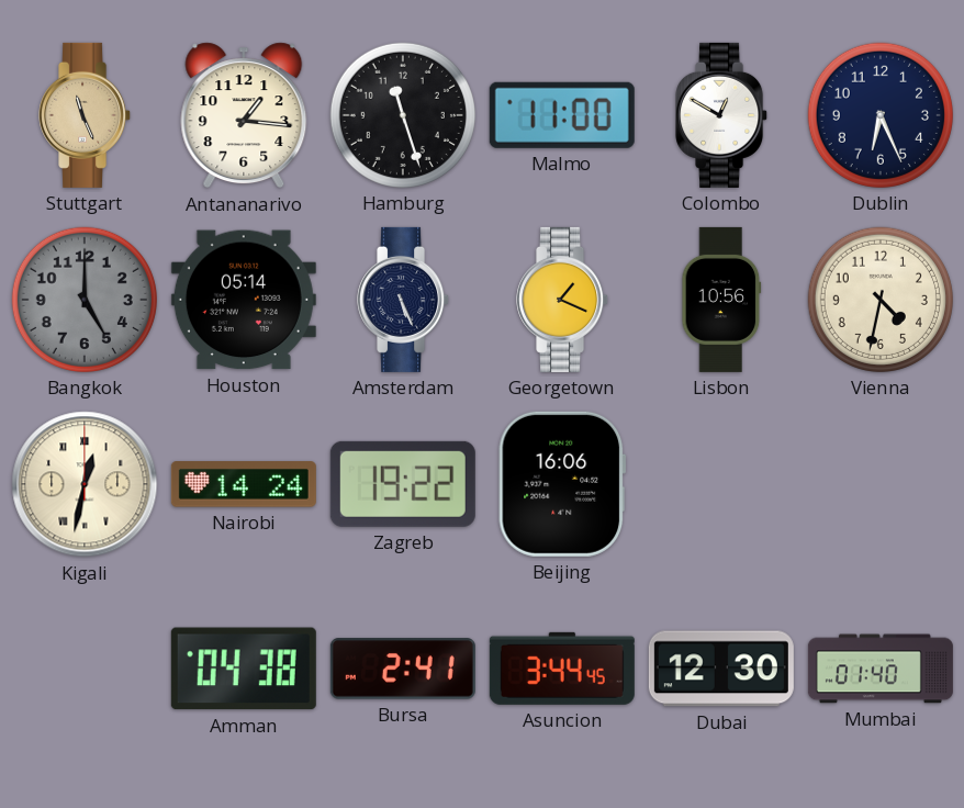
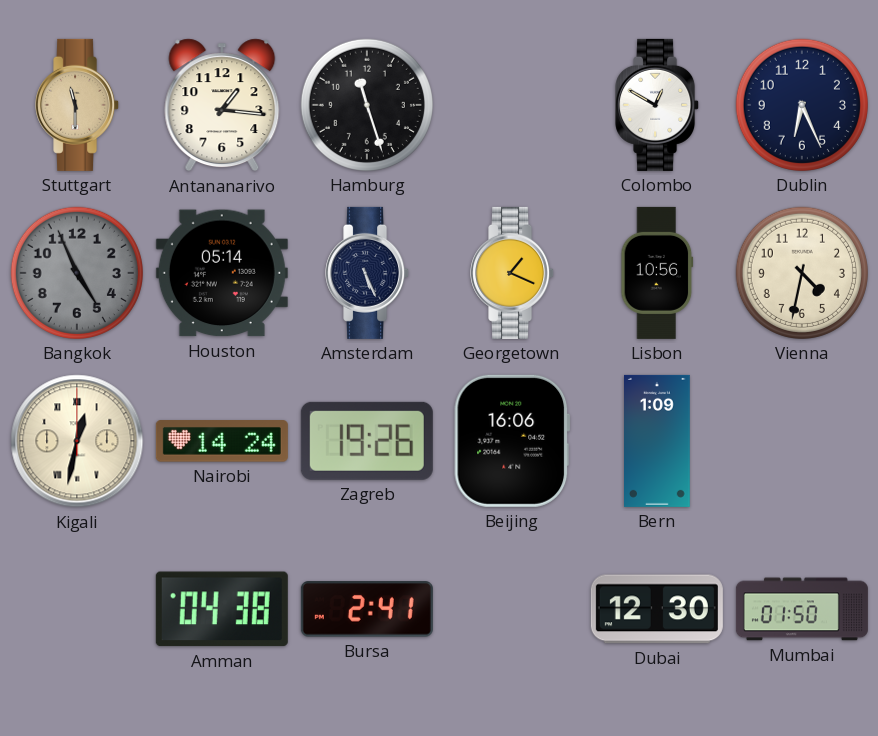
Stuttgart: 11:26 -> 11:30 (78, 105)
Malmo: 11:00 -> none (562, 115)
Bangkok: 5:00 -> 4:56 (77, 273)
Zagreb: 19:22 -> 19:26 (367, 441)
Bern: none -> 1:09 (658, 441)
Asuncion: 3:44 -> none (562, 669)
Mumbai: 01:40 -> 01:50 (802, 609)
